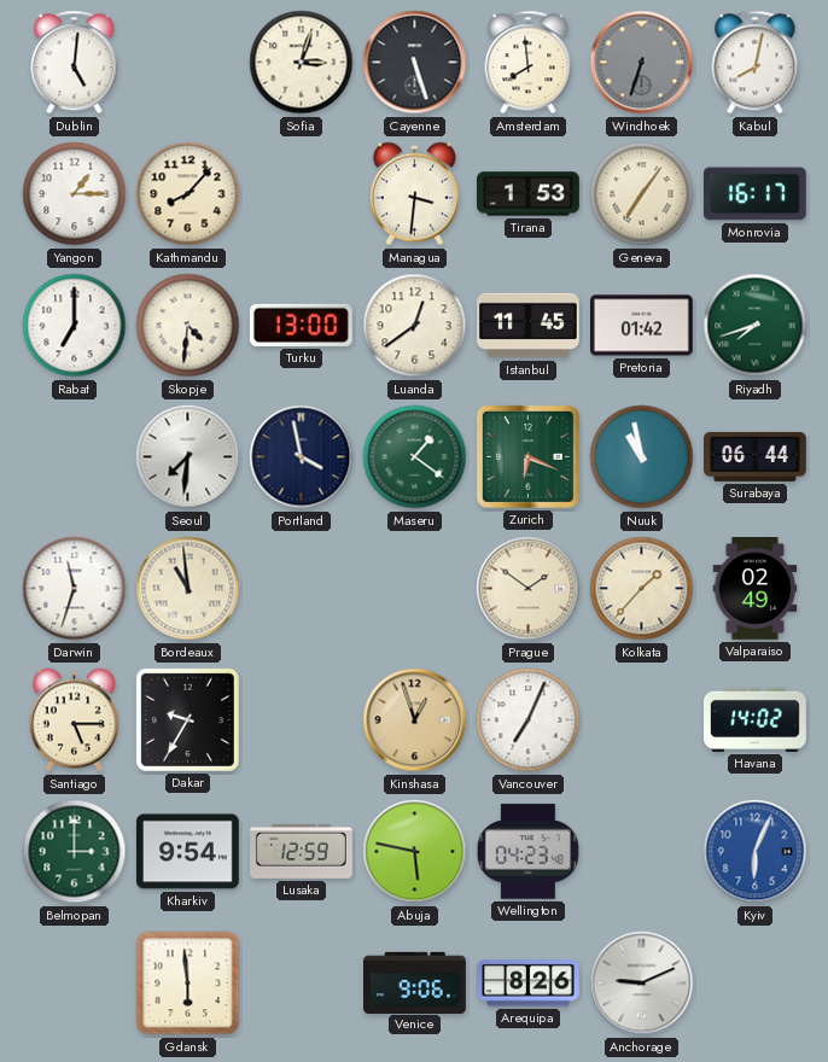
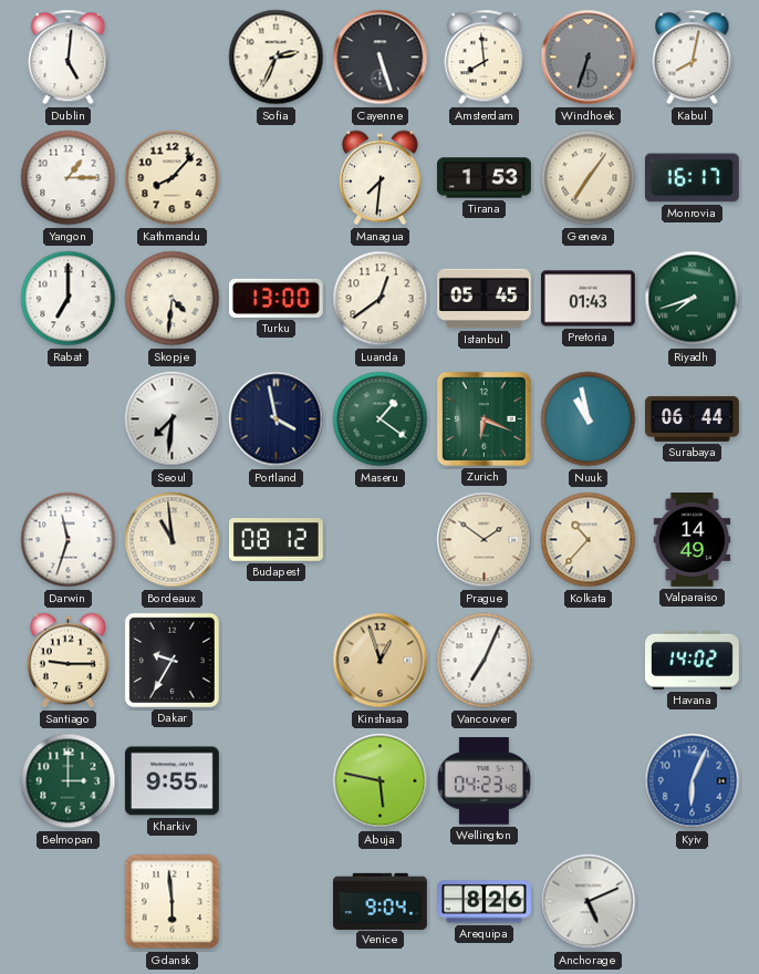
Sofia: 3:03 -> 2:34 (277, 58)
Managua: 3:31 -> 7:31 (379, 178)
Istanbul: 11:45 -> 05:45 (485, 299)
Pretoria: 01:42 -> 01:43 (589, 299)
Budapest: none -> 08:12 (275, 540)
Kolkata: 1:37 -> 10:37 (589, 540)
Valparaiso: 02:49 -> 14:49 (693, 540)
Santiago: 5:15 -> 9:15 (67, 661)
Kharkiv: 9:54 -> 9:55 (171, 781)
Lusaka: 12:59 -> none (302, 851)
Venice: 9:06 -> 9:04 (381, 901)
Anchorage: 9:11 -> 5:11 (589, 902)
